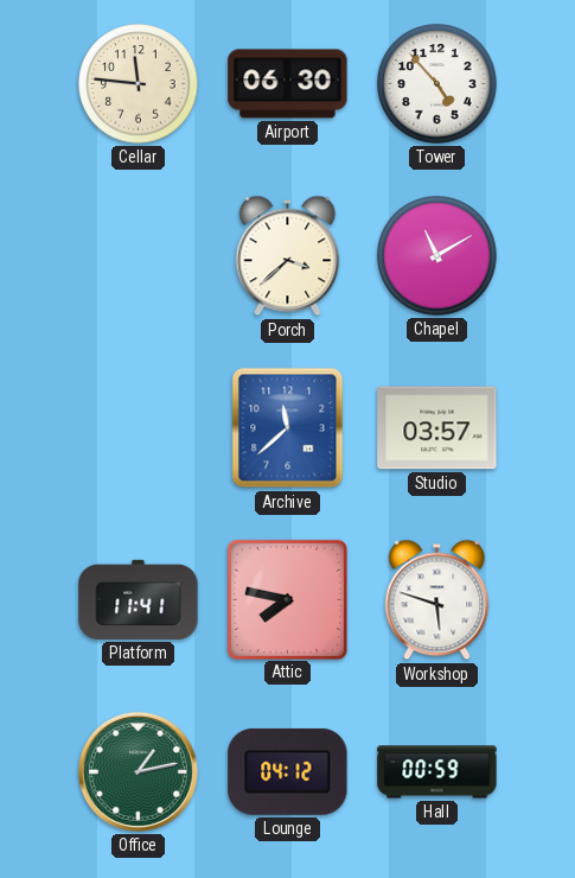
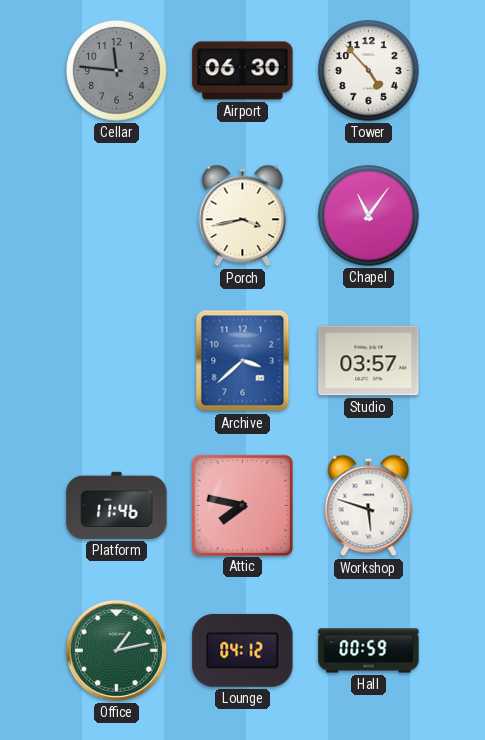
Cellar dial: cream -> grey (117, 71)
Porch: 3:38 -> 3:43 (243, 216)
Chapel: 11:10 -> 11:06 (369, 216)
Archive: 11:38 -> 3:38 (243, 361)
Platform: 11:41 -> 11:46 (117, 505)
